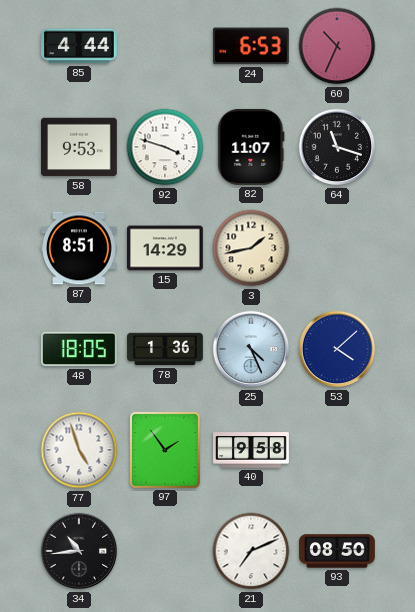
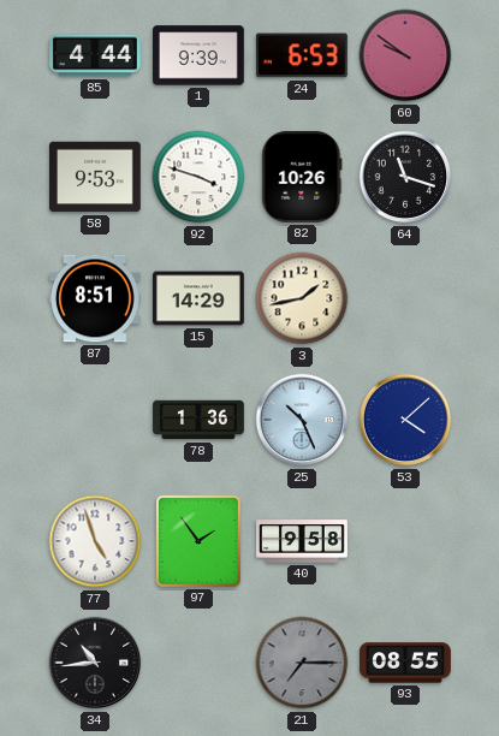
1: none -> 9:39 (200, 55)
60: 10:34 -> 9:51 (405, 55)
82: 11:07 -> 10:26 (302, 177)
48: 18:05 -> none (79, 349)
25: 4:26 -> 10:26 (302, 420)
21: 7:11 -> 7:15 (302, 663)
21 dial: white -> grey (302, 663)
93: 08:50 -> 08:55 (405, 663)
